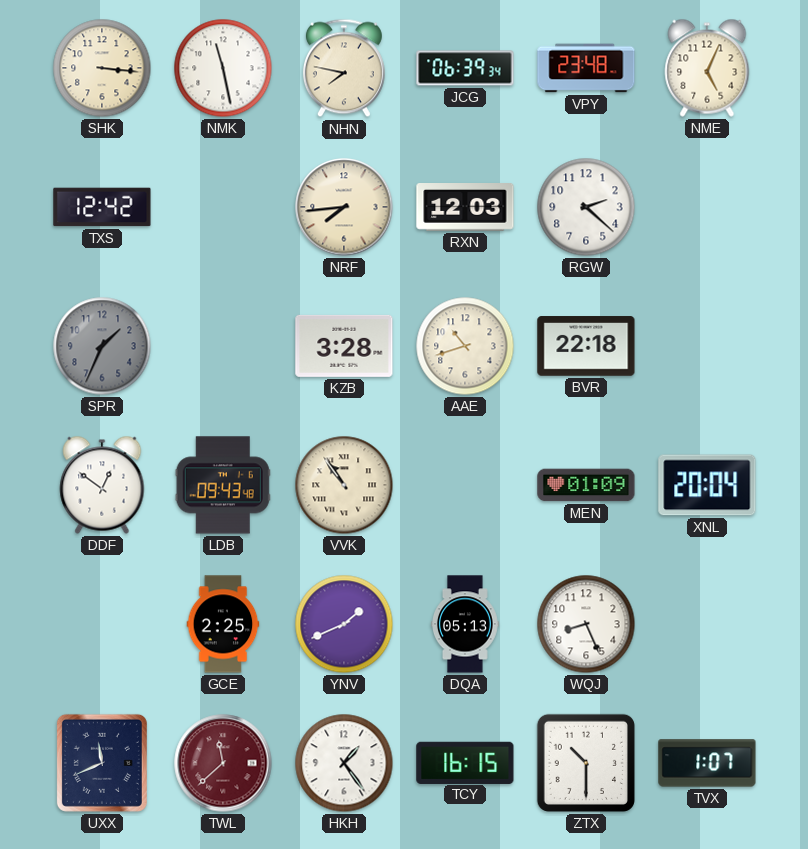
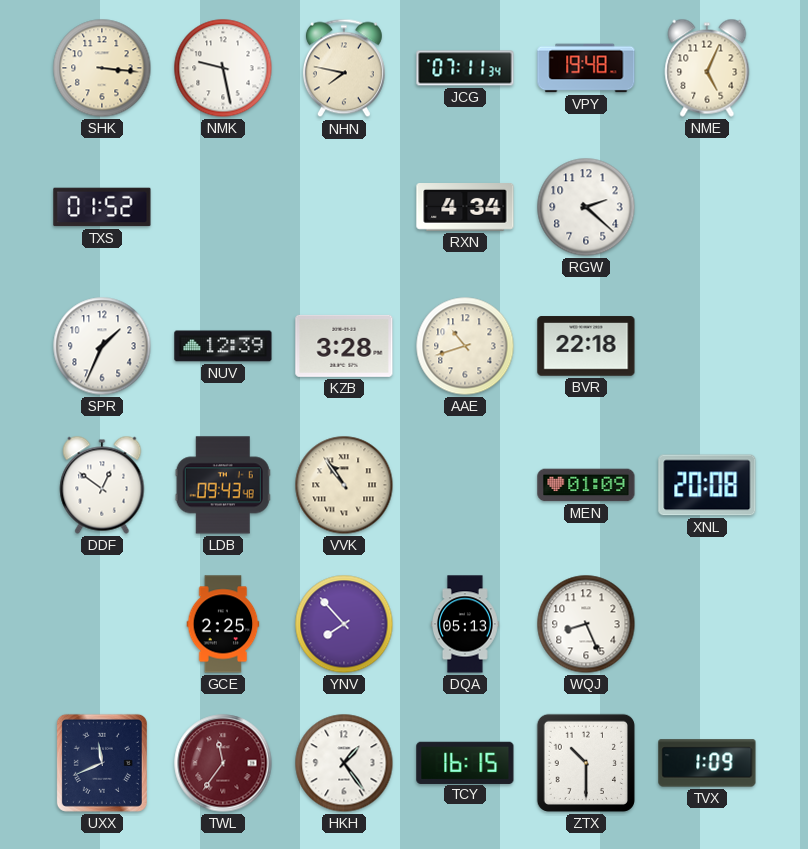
NMK: 11:28 -> 9:28 (223, 68)
JCG: 06:39 -> 07:11 (465, 68)
VPY: 23:48 -> 19:48 (586, 68)
TXS: 12:42 -> 01:52 (102, 207)
NRF: 7:44 -> none (344, 207)
RXN: 12:03 -> 4:34 (465, 208)
SPR dial: grey -> white (102, 346)
NUV: none -> 12:39 (223, 346)
XNL: 20:04 -> 20:08 (707, 485)
YNV: 1:41 -> 7:53 (344, 624)
TWL: 11:38 -> 11:36 (223, 763)
TVX: 1:07 -> 1:09 (707, 763)
